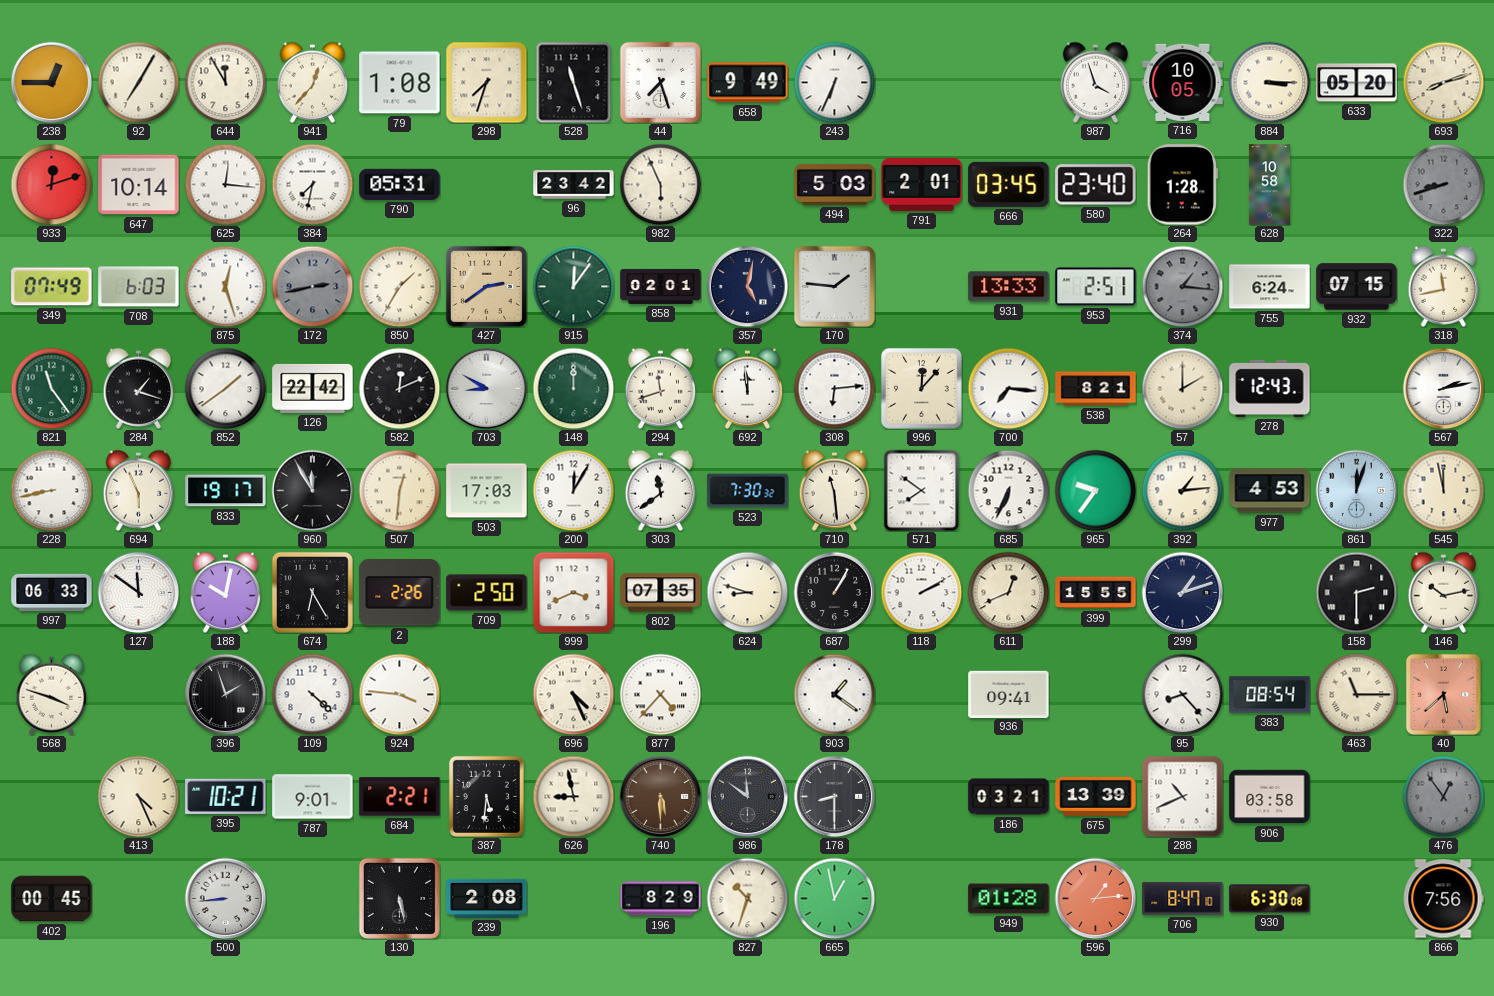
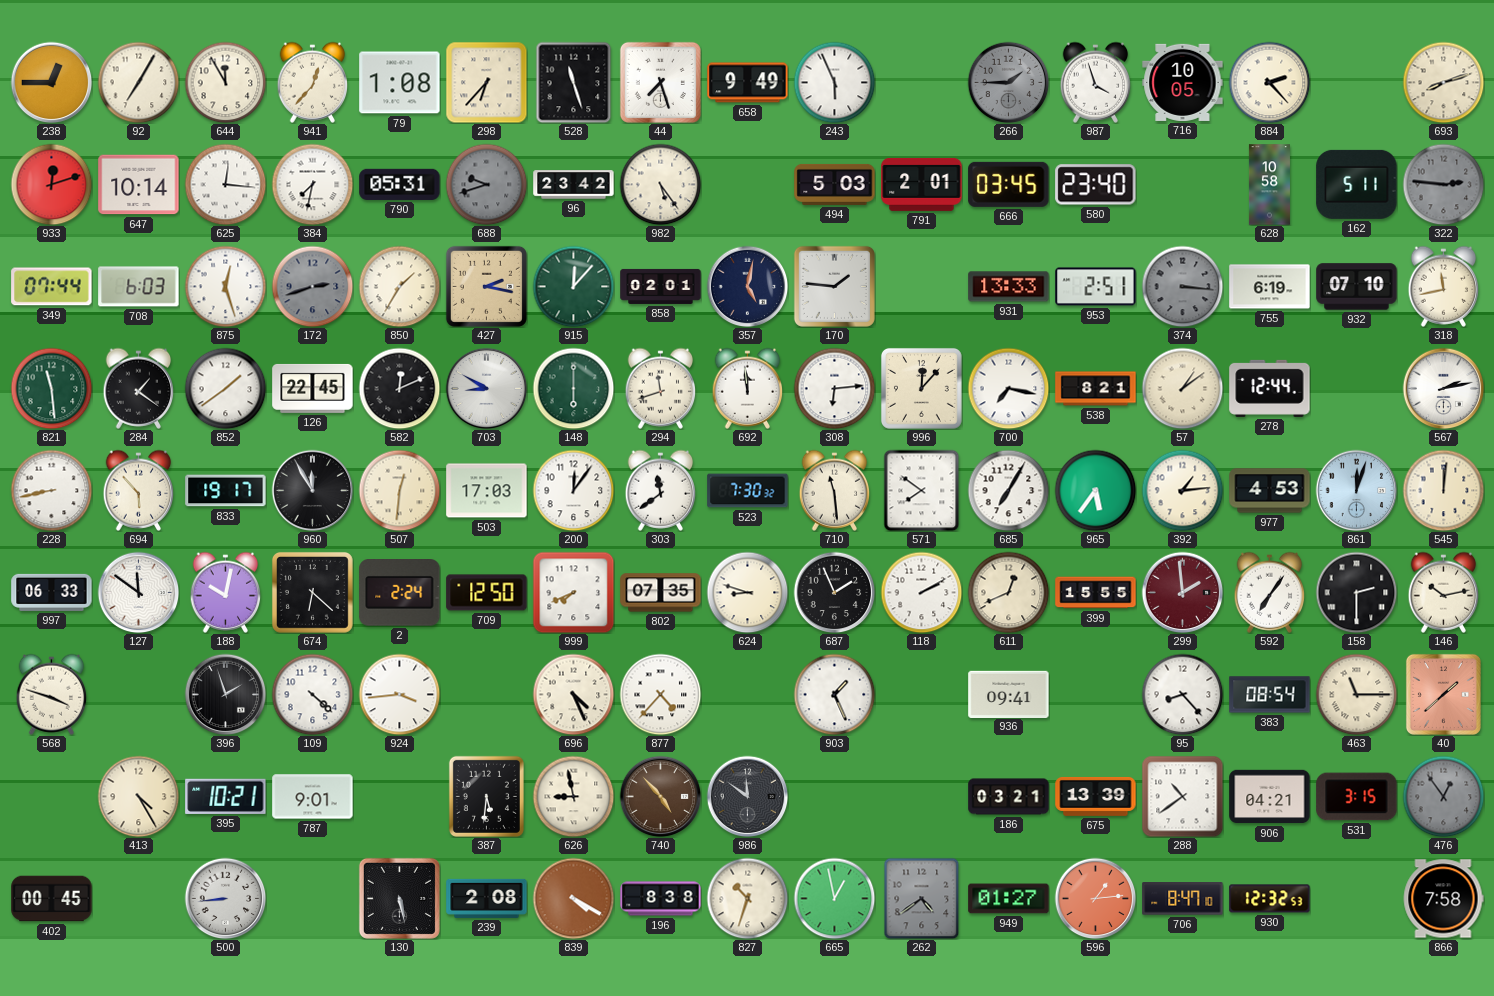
298: 7:33 -> 6:37 (486, 82)
243: 6:34 -> 5:56 (834, 82)
266: none -> 1:45 (1008, 82)
884: 3:15 -> 2:23 (1269, 82)
633: 05:20 -> none (1357, 83)
688: none -> 9:42 (486, 184)
982: 5:56 -> 5:24 (660, 184)
264: 1:28 -> none (1182, 185)
162: none -> 5:11 (1357, 184)
322: 8:42 -> 2:46 (1443, 184)
349: 07:49 -> 07:44 (52, 287)
172: 2:43 -> 2:42 (312, 286)
427: 2:39 -> 2:17 (486, 286)
915: 12:06 -> 12:07 (573, 286)
374: 1:16 -> 3:16 (1182, 286)
755: 6:24 -> 6:19 (1270, 287)
932: 07:15 -> 07:10 (1357, 287)
821: 11:24 -> 11:29 (51, 388)
284: 1:18 -> 1:21 (139, 388)
126: 22:42 -> 22:45 (313, 388)
148: 12:00 -> 6:00 (573, 388)
700: 7:16 -> 7:17 (1008, 388)
57: 2:00 -> 1:09 (1182, 388)
278: 12:43 -> 12:44 (1270, 388)
694: 5:56 -> 5:53 (139, 490)
200: 12:05 -> 12:06 (573, 490)
685: 6:34 -> 7:05 (1008, 490)
965: 9:36 -> 5:36 (1095, 490)
545: 11:58 -> 12:01 (1443, 490)
674: 6:25 -> 6:22 (312, 592)
2: 2:26 -> 2:24 (400, 593)
709: 2:50 -> 12:50 (487, 593)
999: 3:41 -> 7:41 (573, 592)
687: 1:05 -> 1:56 (834, 592)
299: 1:12 -> 1:59 (1182, 592)
299 dial: navy -> burgundy (1182, 592)
592: none -> 7:06 (1270, 592)
924: 3:46 -> 3:44 (399, 694)
903: 1:21 -> 1:26 (834, 694)
40: 5:38 -> 1:38 (1443, 694)
413: 4:26 -> 4:25 (138, 796)
684: 2:21 -> none (400, 797)
740: 5:30 -> 4:53 (660, 796)
178: 8:30 -> none (834, 796)
288: 10:41 -> 10:39 (1182, 796)
906: 03:58 -> 04:21 (1270, 797)
531: none -> 3:15 (1357, 797)
839: none -> 4:20 (573, 898)
196: 8:29 -> 8:38 (661, 899)
262: none -> 4:39 (922, 898)
949: 01:28 -> 01:27 (1009, 899)
930: 6:30 -> 12:32 (1270, 899)
866: 7:56 -> 7:58 (1443, 899)
